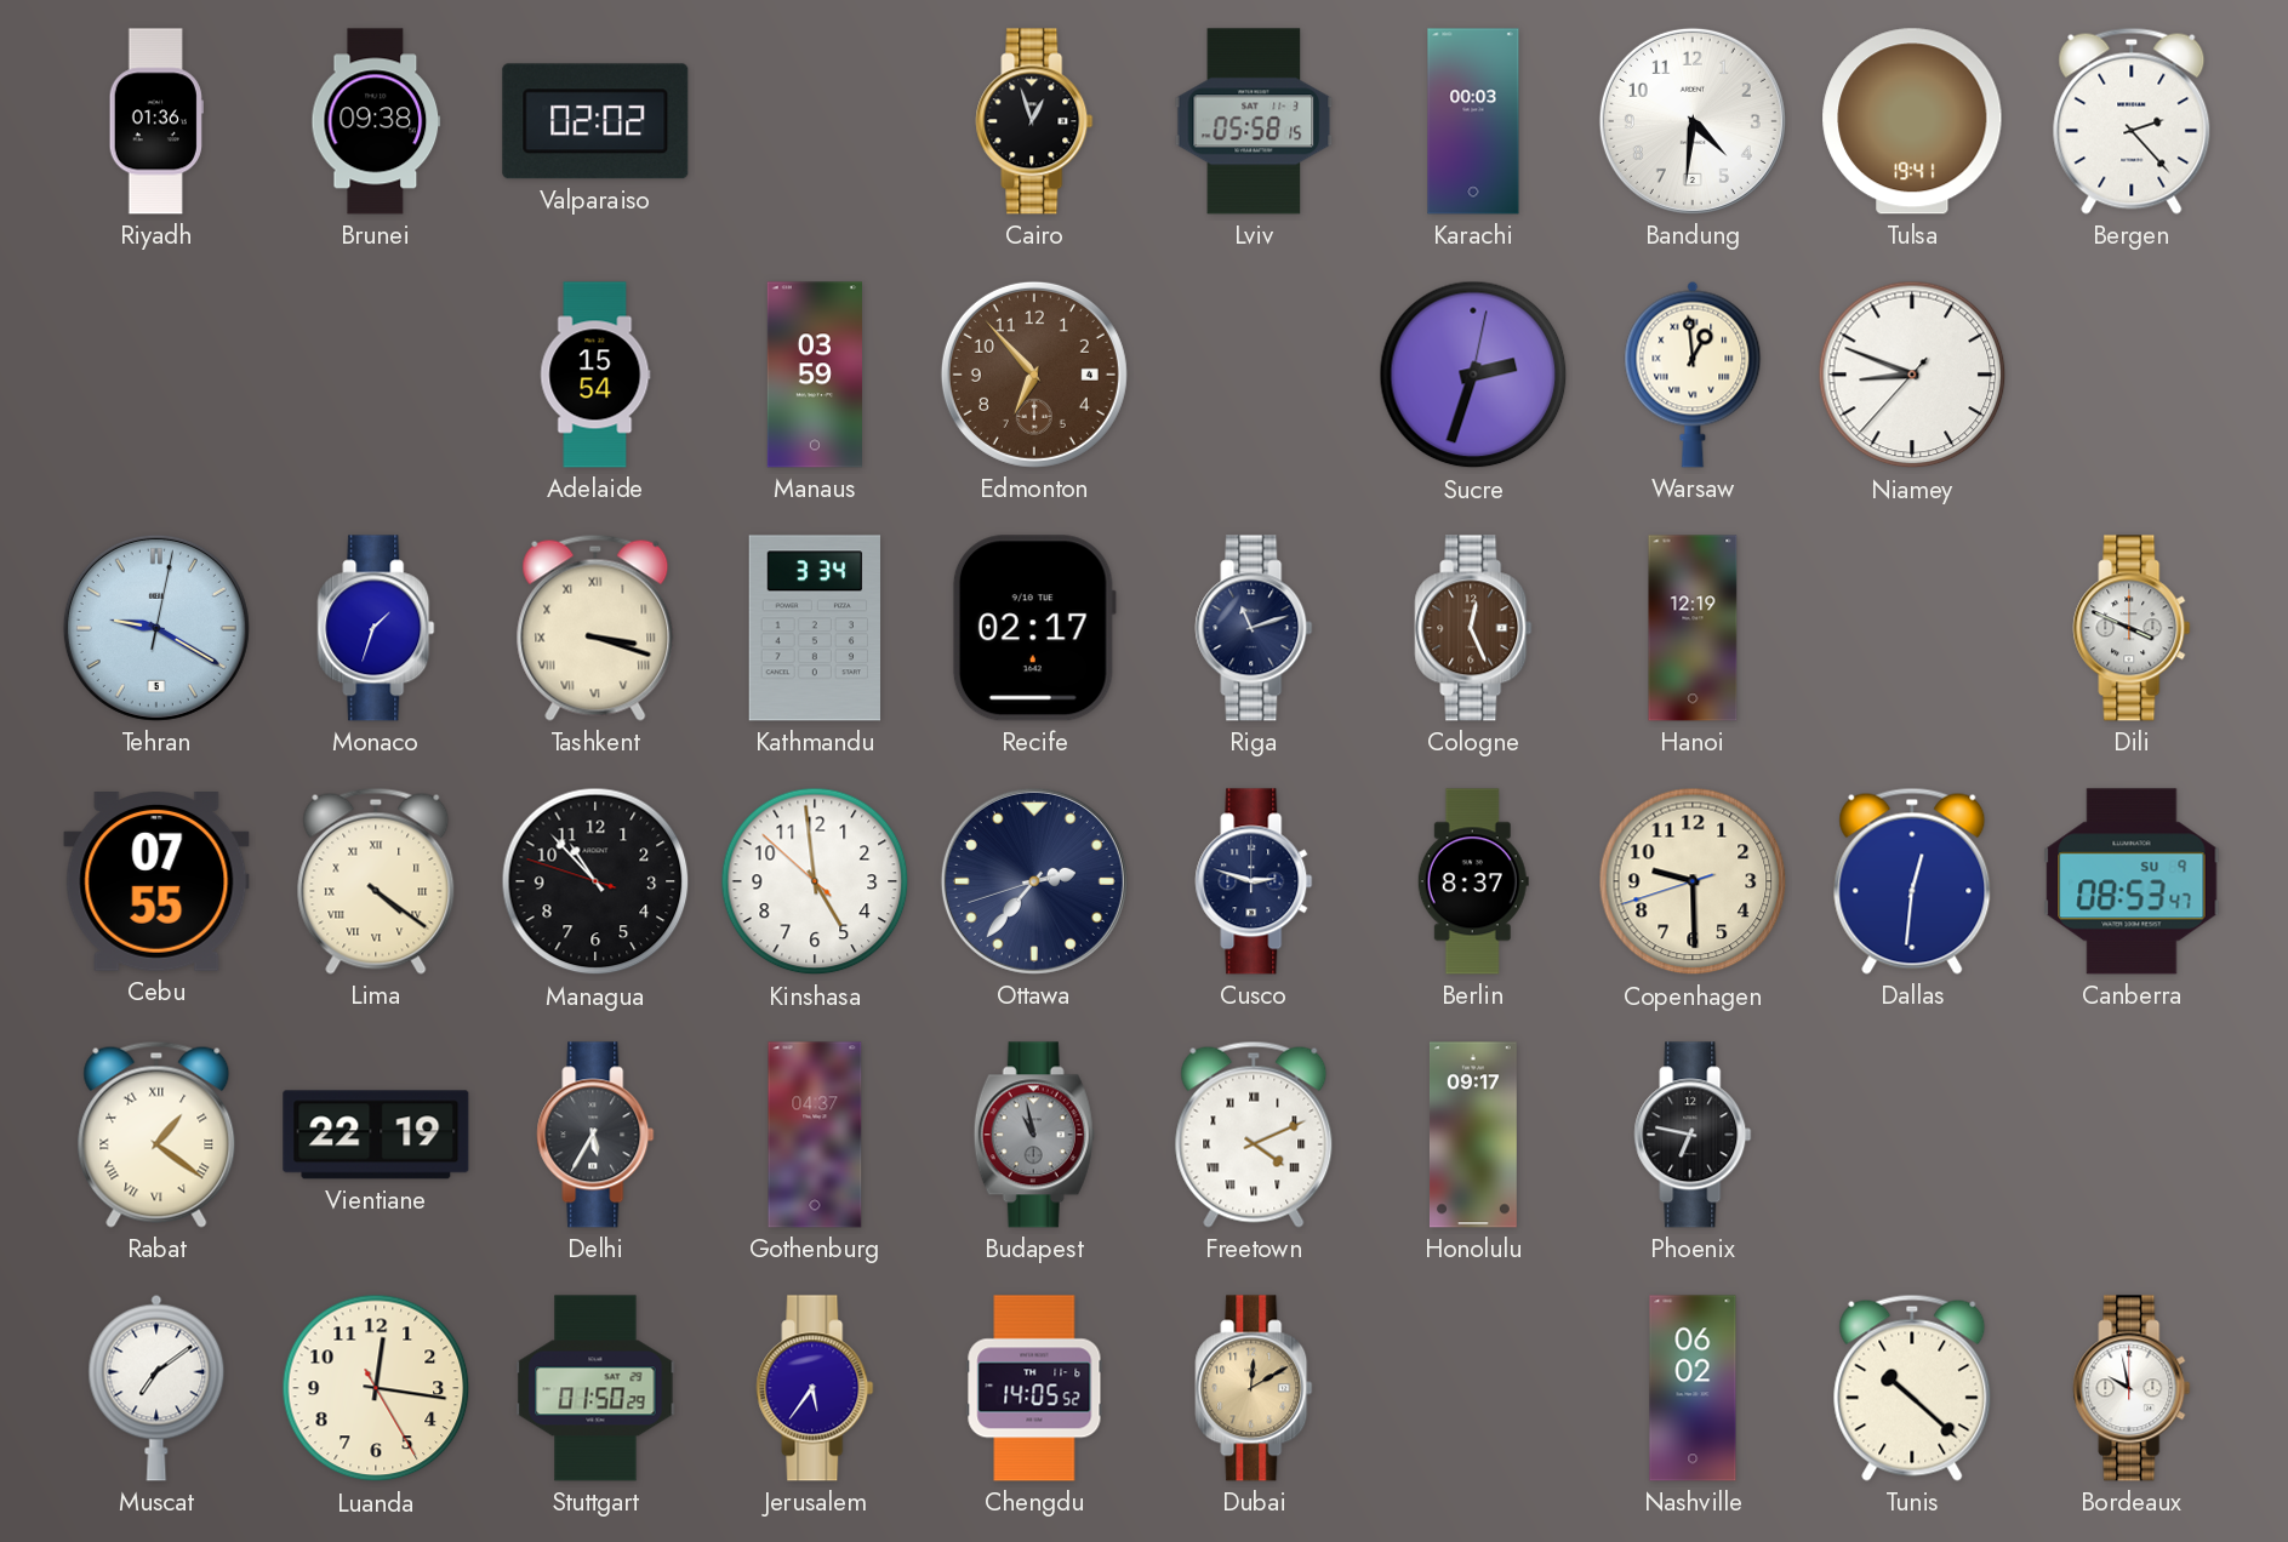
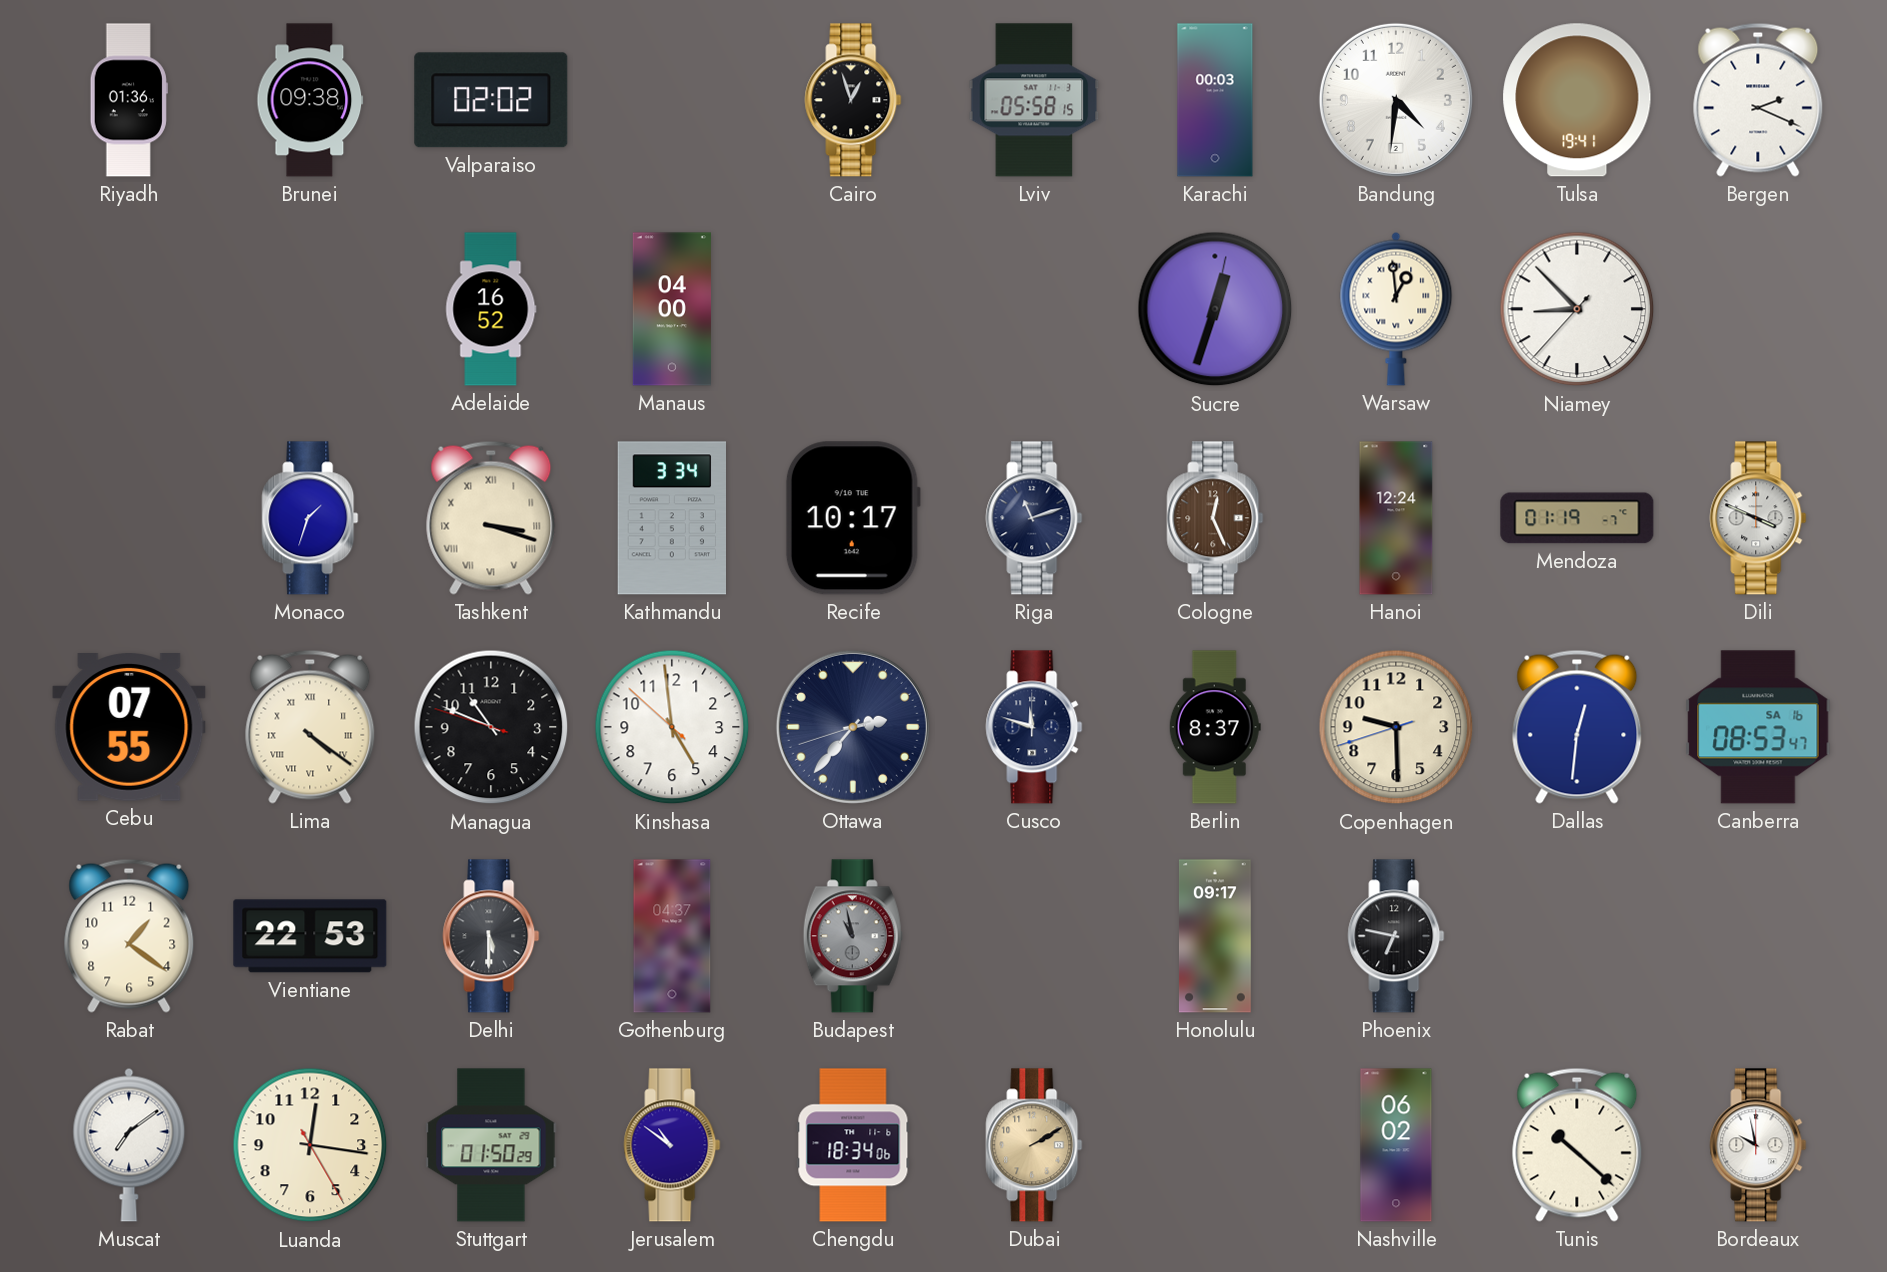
Bergen: 2:23 -> 2:19 (1758, 100)
Adelaide: 15:54 -> 16:52 (491, 309)
Manaus: 03:59 -> 04:00 (672, 309)
Edmonton: 6:53 -> none (1034, 375)
Sucre: 2:33 -> 12:33 (1215, 309)
Niamey: 8:48 -> 8:52 (1577, 309)
Tehran: 9:20 -> none (156, 628)
Recife: 02:17 -> 10:17 (853, 518)
Hanoi: 12:19 -> 12:24 (1396, 518)
Mendoza: none -> 01:19 (1577, 518)
Managua: 10:52 -> 10:48 (491, 727)
Cusco: 2:48 -> 11:48 (1034, 727)
Canberra date: SU 9 -> SA 16 (1758, 727)
Rabat numerals: Roman -> Arabic (129, 936)
Vientiane: 22:19 -> 22:53 (310, 936)
Delhi: 5:35 -> 5:30 (491, 936)
Freetown: 4:11 -> none (1254, 1135)
Jerusalem: 5:36 -> 10:51 (672, 1145)
Chengdu: 14:05 -> 18:34 (853, 1145)
Dubai: 12:10 -> 2:10 (1034, 1145)
